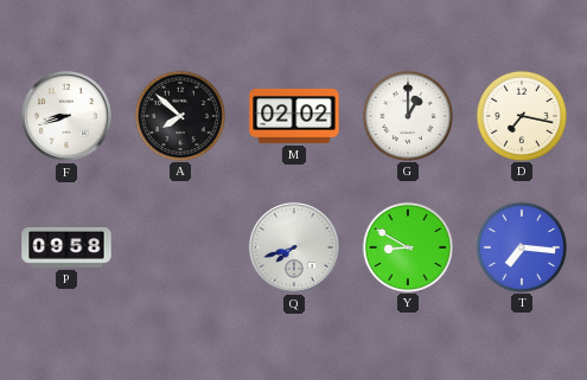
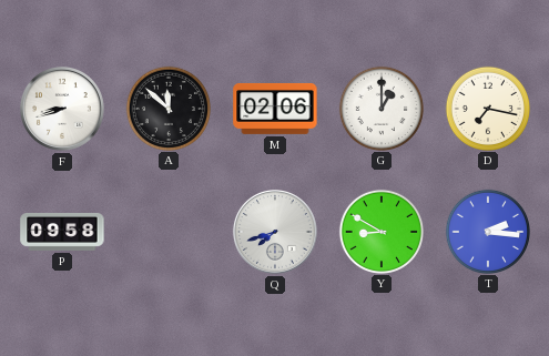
A: 7:52 -> 11:52 (167, 108)
M: 02:02 -> 02:06 (275, 109)
T: 7:16 -> 2:16 (487, 231)
